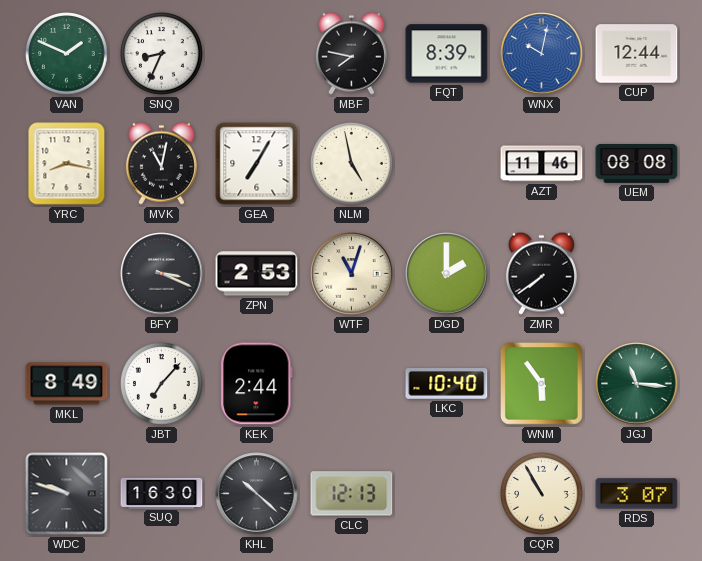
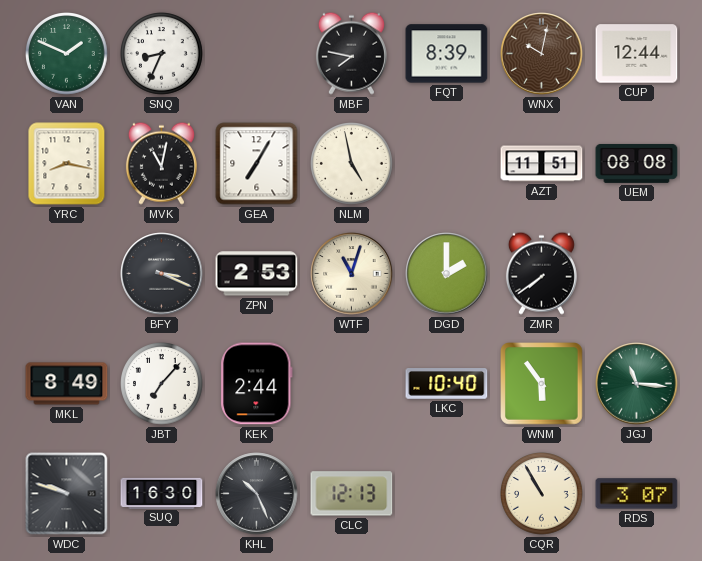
WNX dial: blue -> brown (542, 54)
AZT: 11:46 -> 11:51 (542, 164)
KHL: 10:22 -> 10:26 (257, 494)
